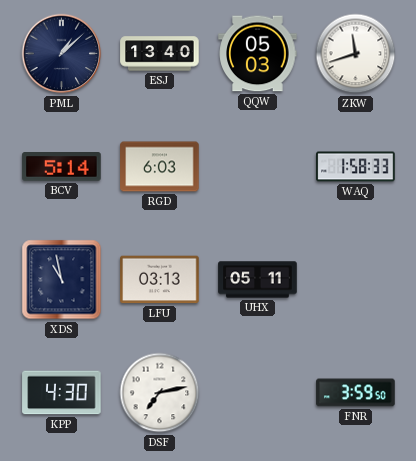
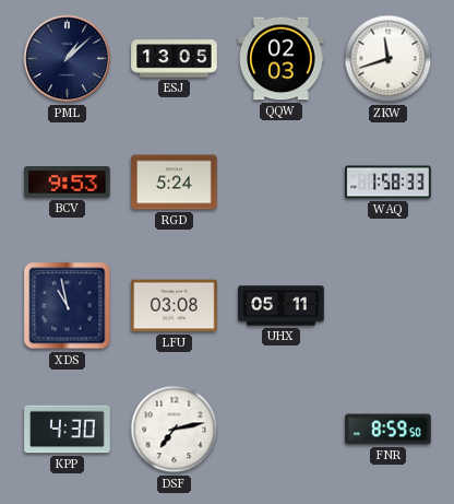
ESJ: 13:40 -> 13:05 (175, 59)
QQW: 05:03 -> 02:03 (282, 59)
BCV: 5:14 -> 9:53 (68, 183)
RGD: 6:03 -> 5:24 (175, 183)
LFU: 03:13 -> 03:08 (175, 306)
FNR: 3:59 -> 8:59 (389, 430)
